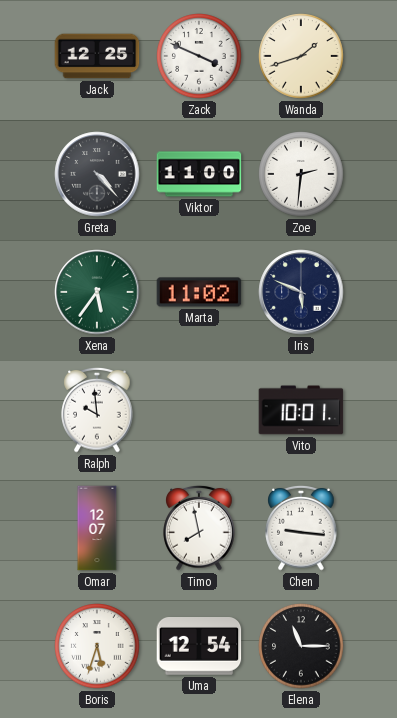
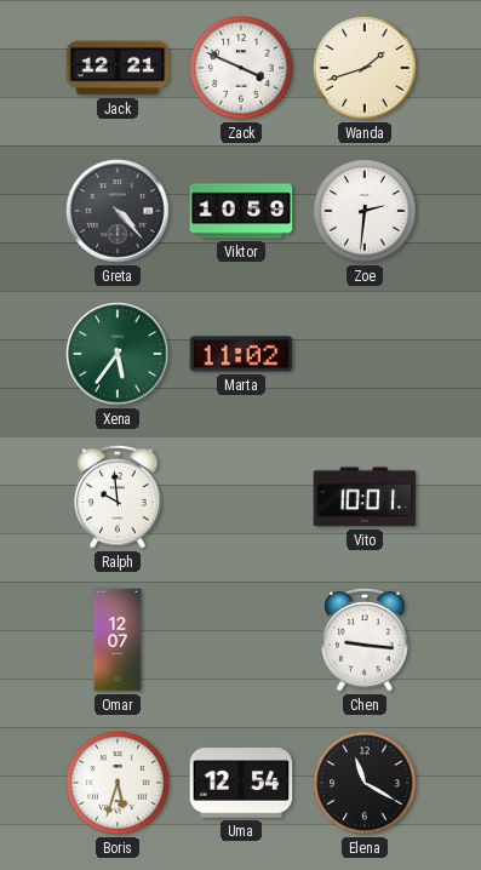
Jack: 12:25 -> 12:21 (118, 68)
Viktor: 11:00 -> 10:59 (241, 211)
Iris: 5:49 -> none (301, 292)
Timo: 7:58 -> none (199, 528)
Elena: 11:15 -> 11:20 (365, 783)
